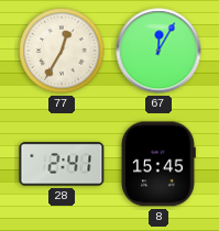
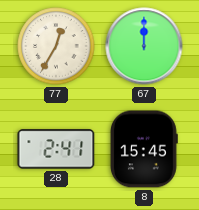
67: 12:05 -> 12:00 (144, 46)
